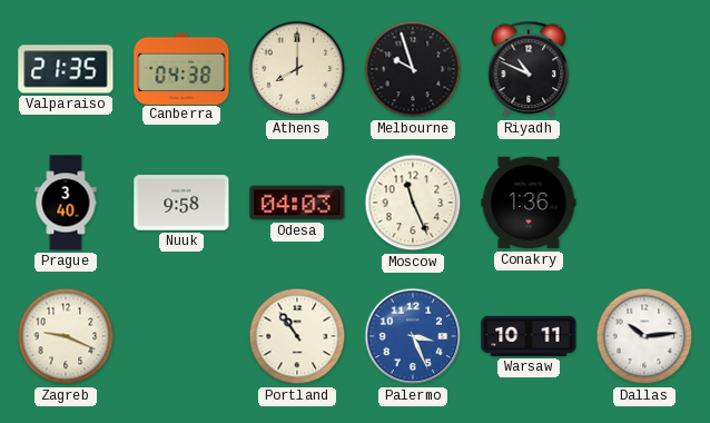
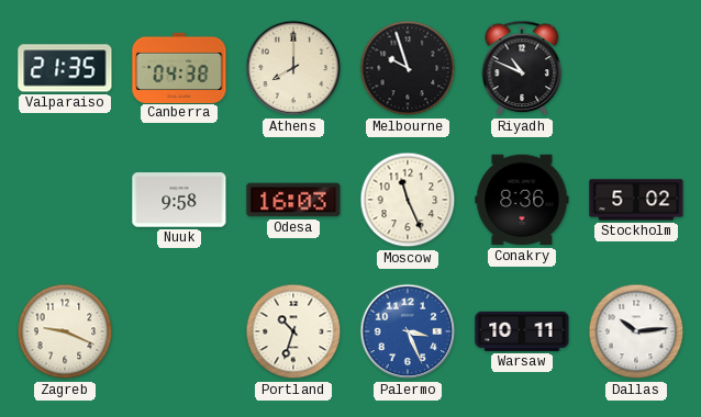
Prague: 3:40 -> none (66, 203)
Odesa: 04:03 -> 16:03 (293, 200)
Conakry: 1:36 -> 8:36 (522, 200)
Stockholm: none -> 5:02 (636, 200)
Portland: 10:54 -> 10:33 (293, 331)
